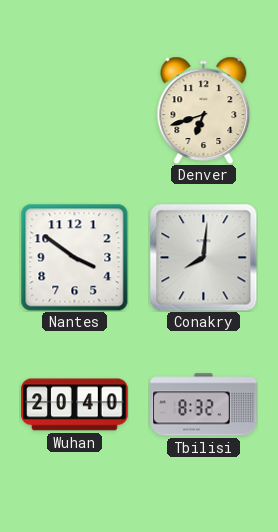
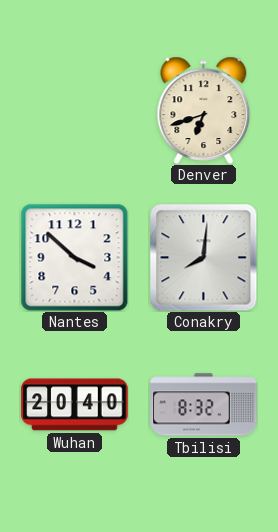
Nantes: 3:51 -> 3:52 (74, 257)
